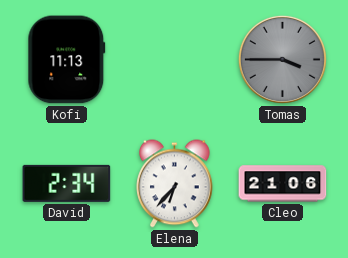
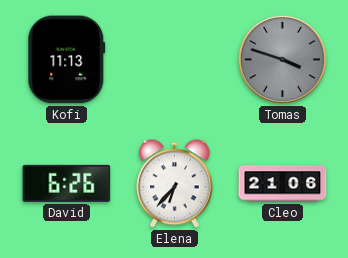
Tomas: 3:45 -> 3:48 (282, 59)
David: 2:34 -> 6:26 (67, 183)
